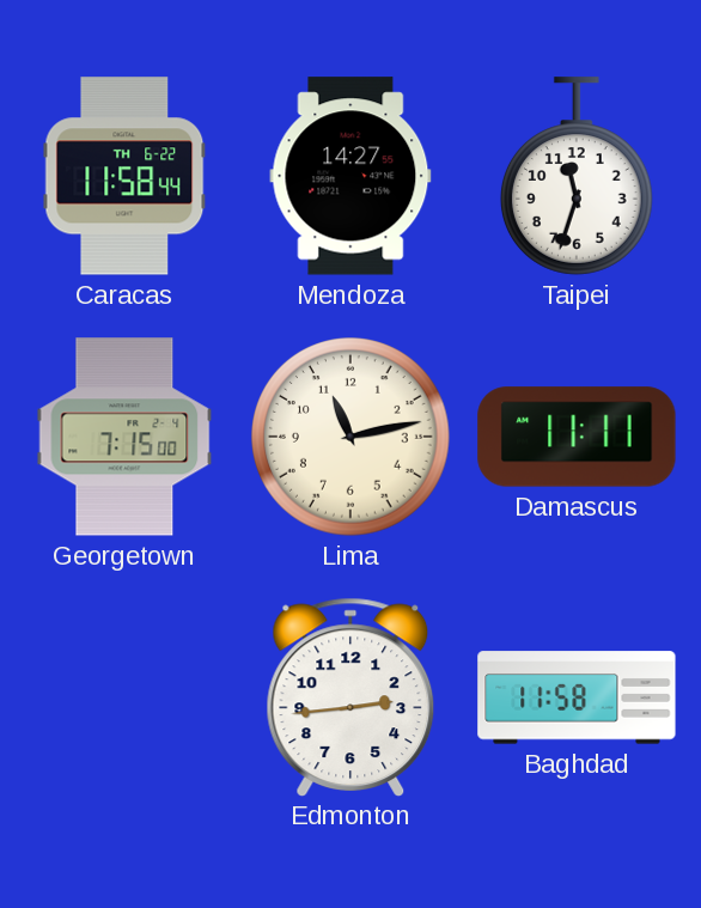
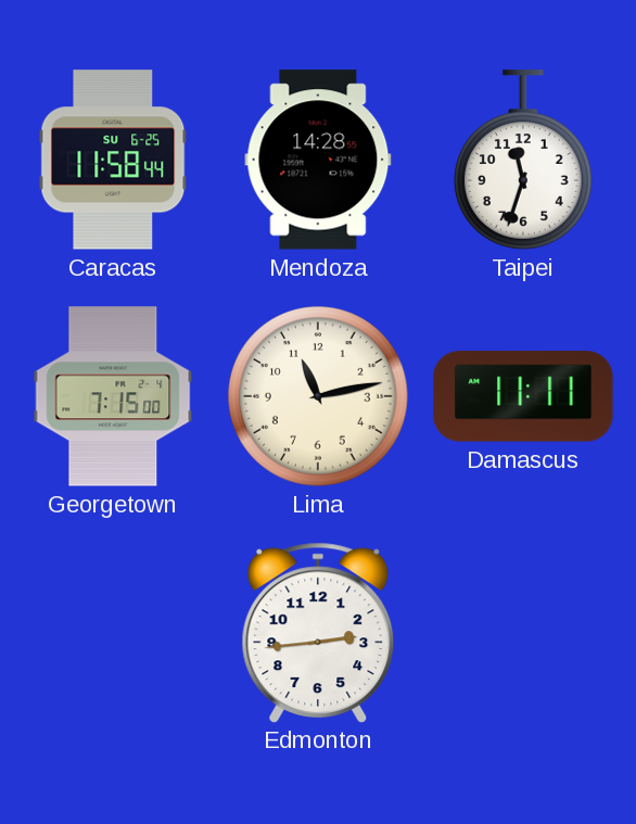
Caracas date: TH 6-22 -> SU 6-25 (113, 160)
Mendoza: 14:27 -> 14:28 (318, 160)
Baghdad: 11:58 -> none (577, 697)
